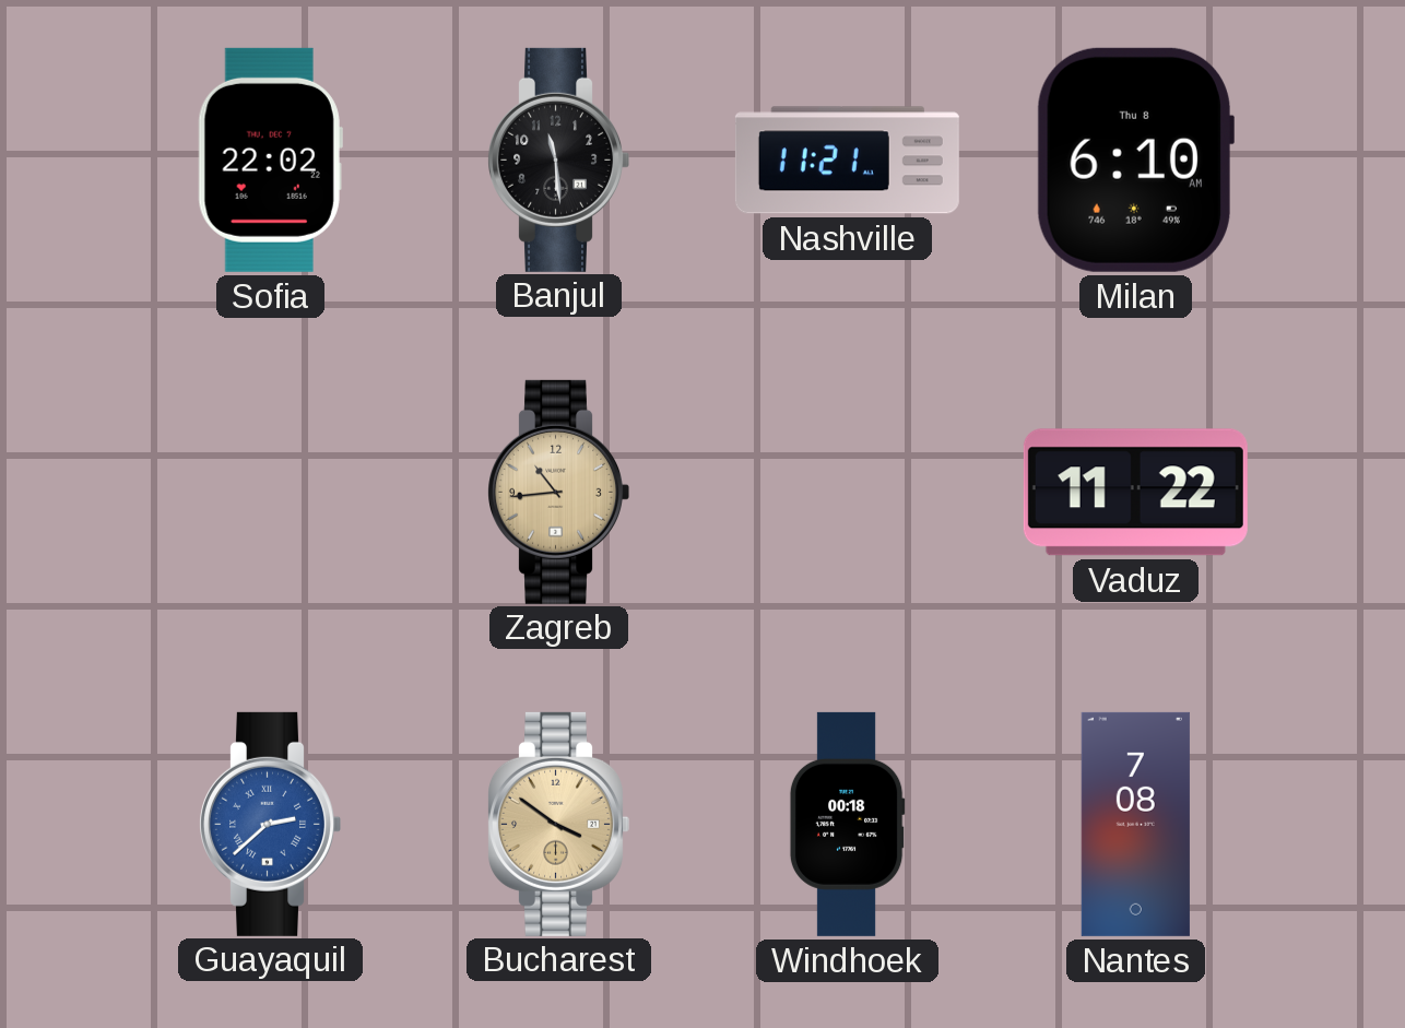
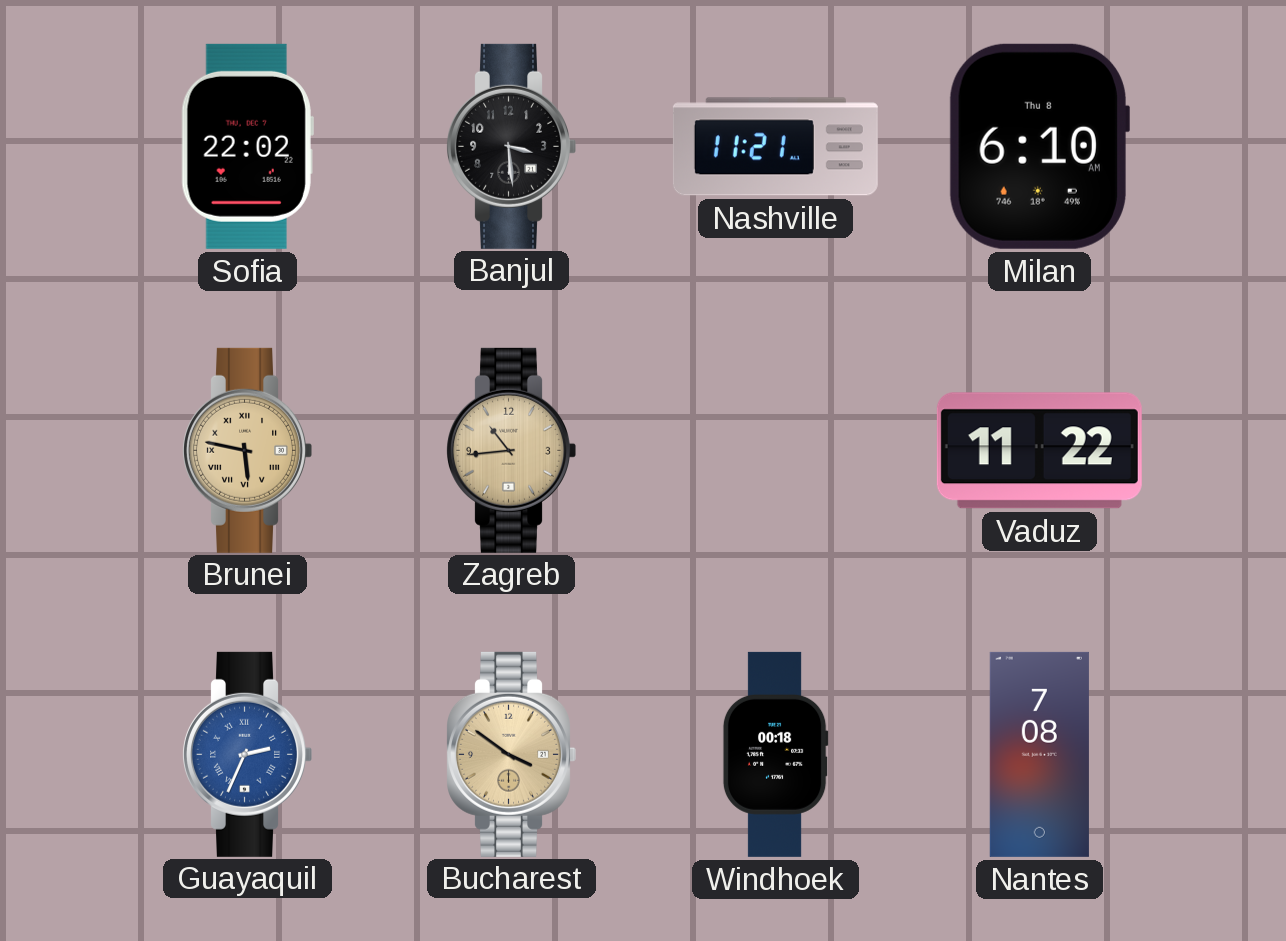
Banjul: 11:29 -> 3:29 (512, 146)
Brunei: none -> 5:47 (248, 450)
Guayaquil: 2:38 -> 2:34 (248, 754)
